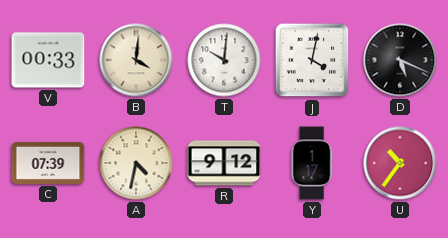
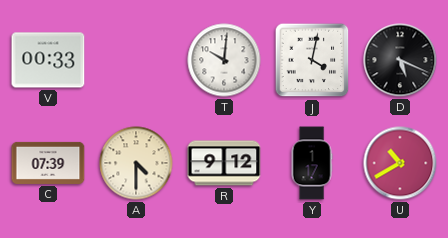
B: 4:01 -> none (136, 60)
A: 4:32 -> 4:30 (136, 163)
U: 10:36 -> 10:40 (400, 163)
